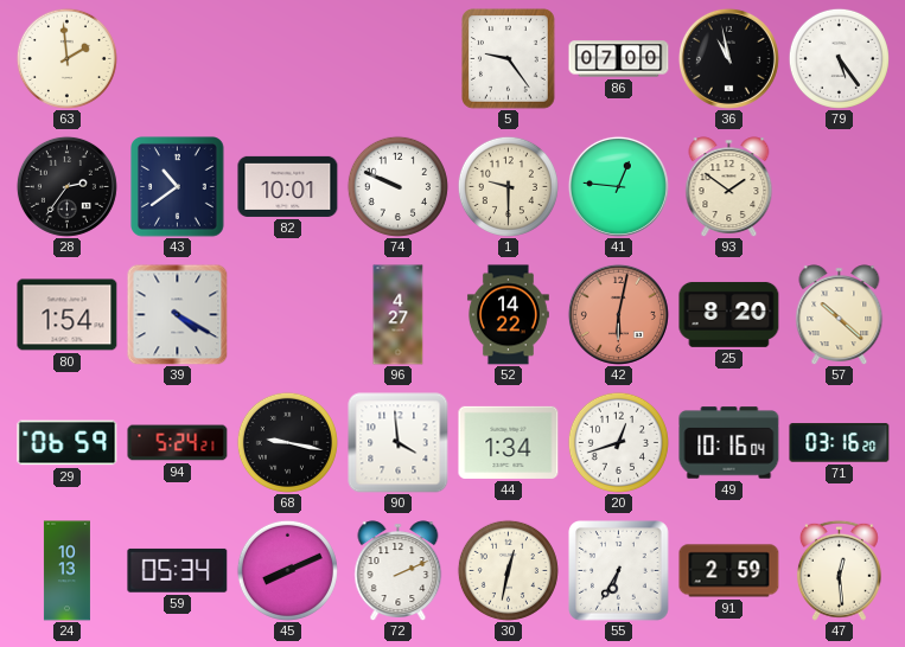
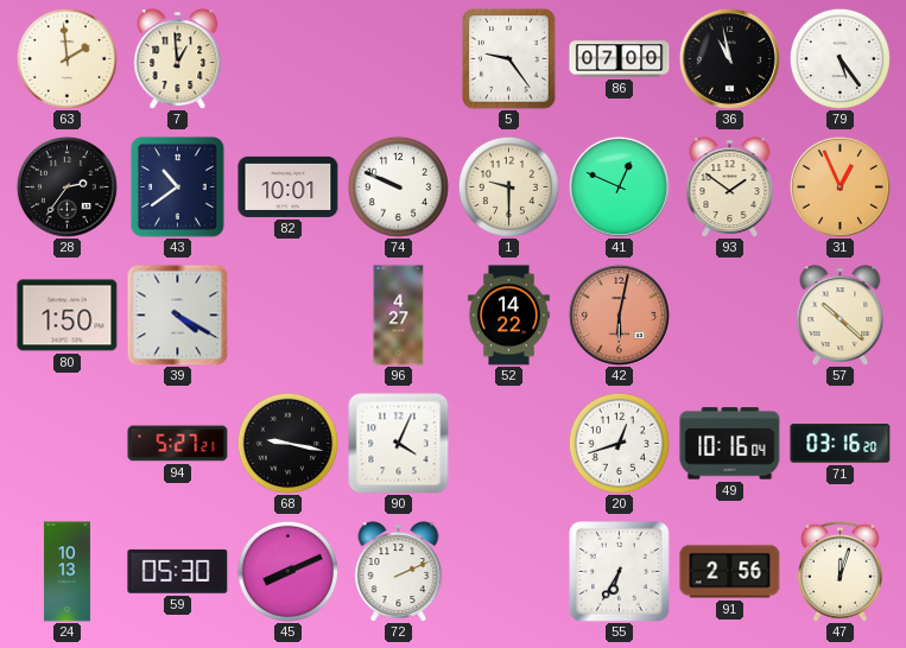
7: none -> 12:59 (178, 58)
41: 12:46 -> 12:49 (619, 186)
31: none -> 12:56 (840, 186)
80: 1:54 -> 1:50 (68, 316)
25: 8:20 -> none (729, 314)
29: 06:59 -> none (68, 443)
94: 5:24 -> 5:27 (178, 444)
90: 3:59 -> 4:04 (399, 444)
44: 1:34 -> none (509, 442)
59: 05:34 -> 05:30 (178, 571)
30: 12:32 -> none (508, 570)
91: 2:59 -> 2:56 (730, 572)
47: 12:29 -> 12:03 (840, 571)
